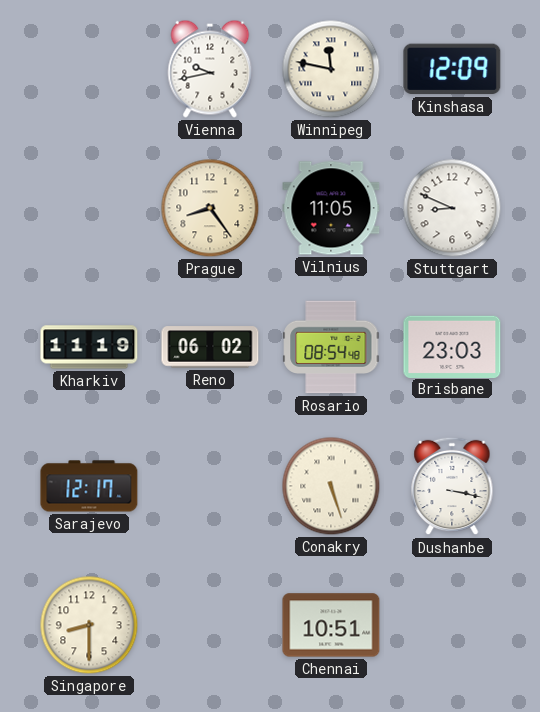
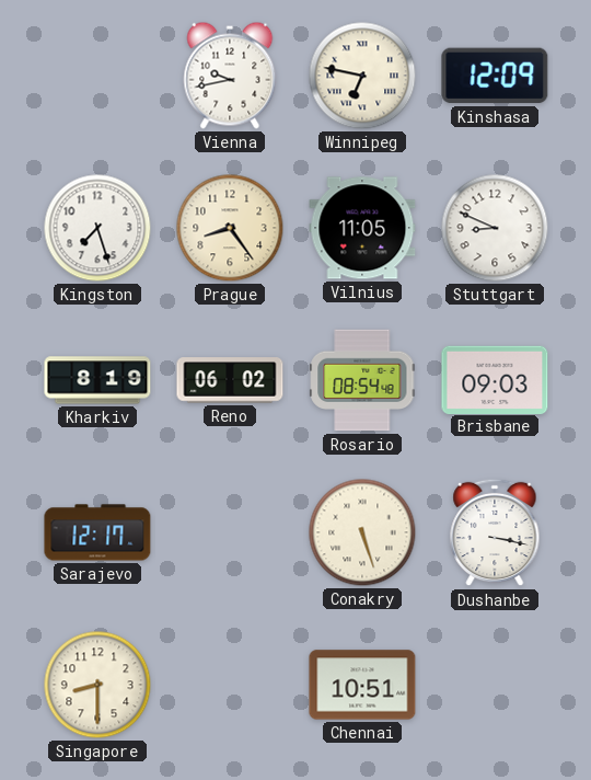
Winnipeg: 11:47 -> 6:47 (362, 76)
Kingston: none -> 7:27 (97, 228)
Kharkiv: 11:19 -> 8:19 (97, 380)
Brisbane: 23:03 -> 09:03 (495, 379)
